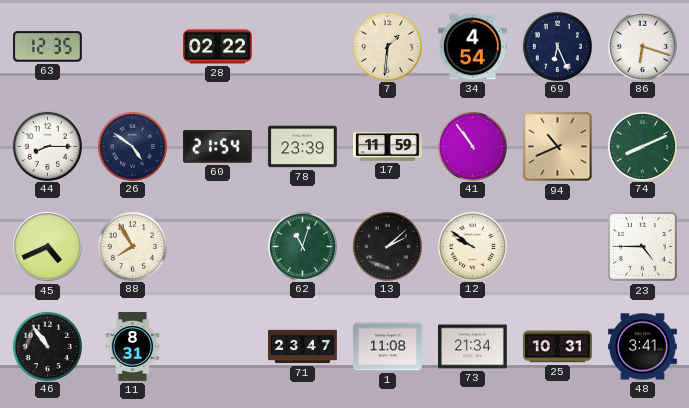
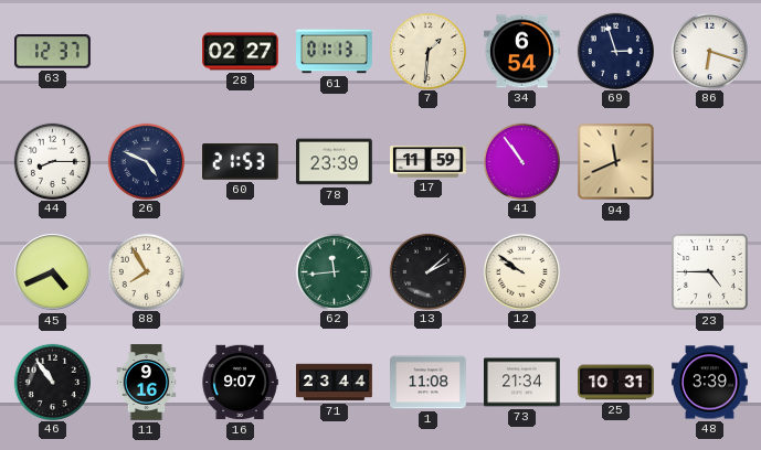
63: 12:35 -> 12:37 (53, 52)
28: 02:22 -> 02:27 (241, 52)
61: none -> 01:13 (335, 52)
34: 4:54 -> 6:54 (522, 52)
69: 6:26 -> 2:57 (615, 51)
26: 4:51 -> 4:49 (146, 161)
60: 21:54 -> 21:53 (241, 162)
94: 10:41 -> 11:41 (616, 162)
74: 8:11 -> none (642, 146)
62: 11:03 -> 11:44 (334, 271)
11: 8:31 -> 9:16 (147, 383)
16: none -> 9:07 (240, 383)
71: 23:47 -> 23:44 (335, 383)
48: 3:41 -> 3:39 (710, 383)
